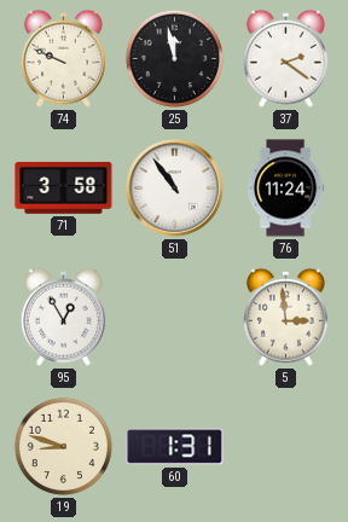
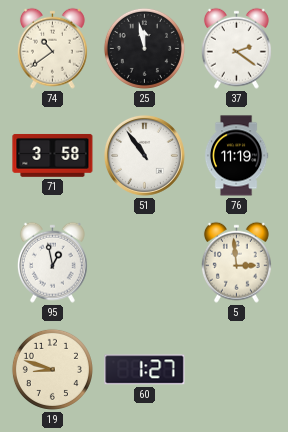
74: 9:49 -> 10:39 (52, 48)
76: 11:24 -> 11:19 (236, 156)
95: 12:55 -> 12:58 (52, 262)
60: 1:31 -> 1:27 (145, 370)
